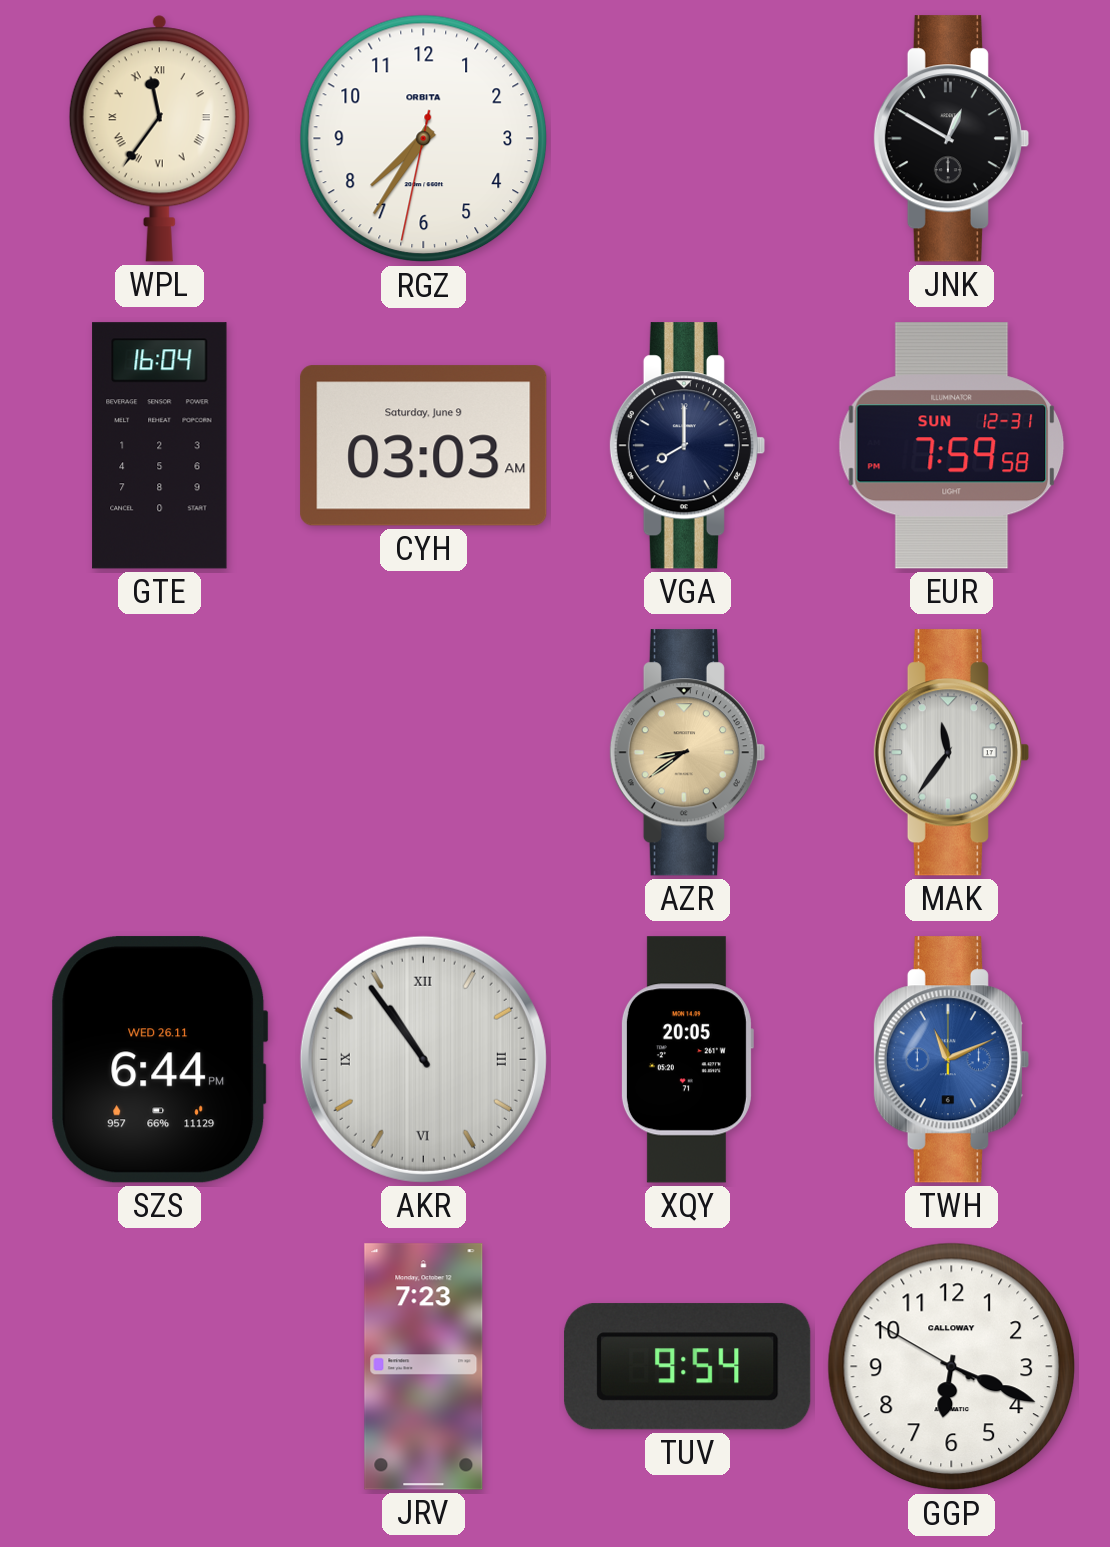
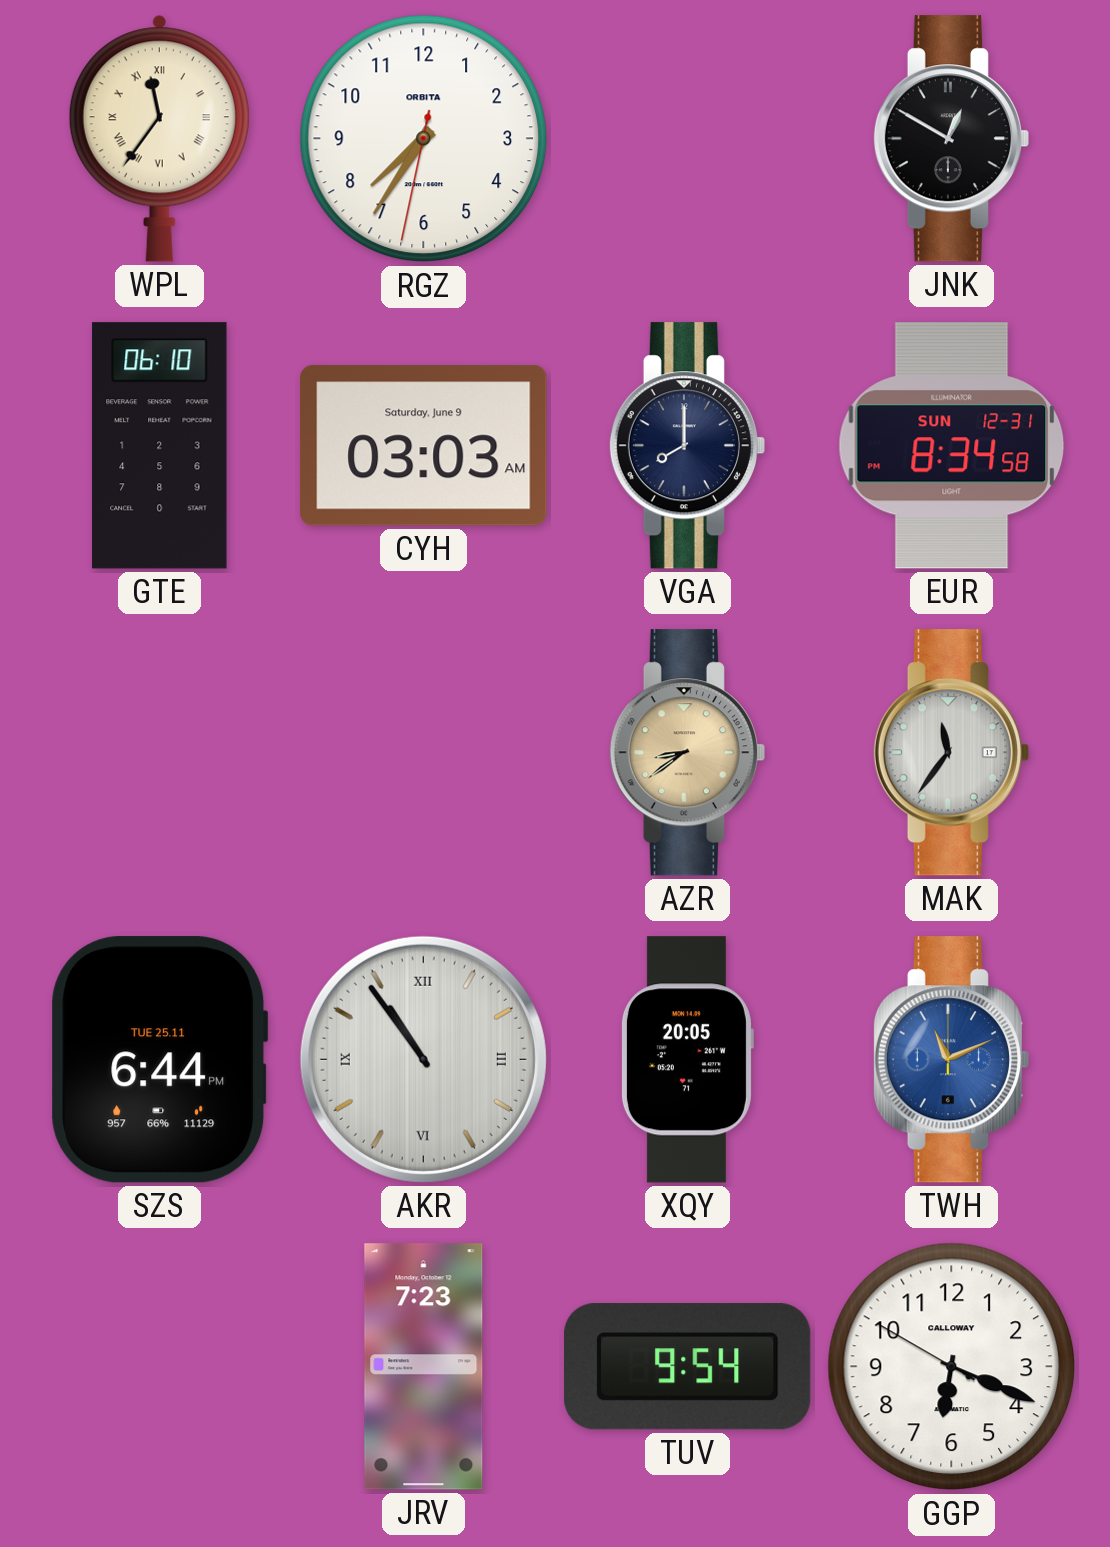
GTE: 16:04 -> 06:10 (160, 446)
EUR: 7:59 -> 8:34 (952, 446)
SZS date: WED 26.11 -> TUE 25.11 (160, 1060)
